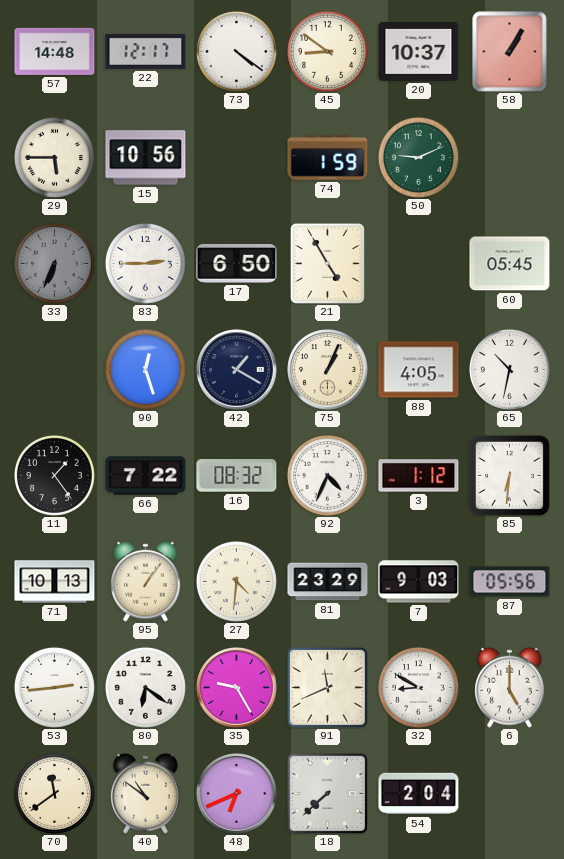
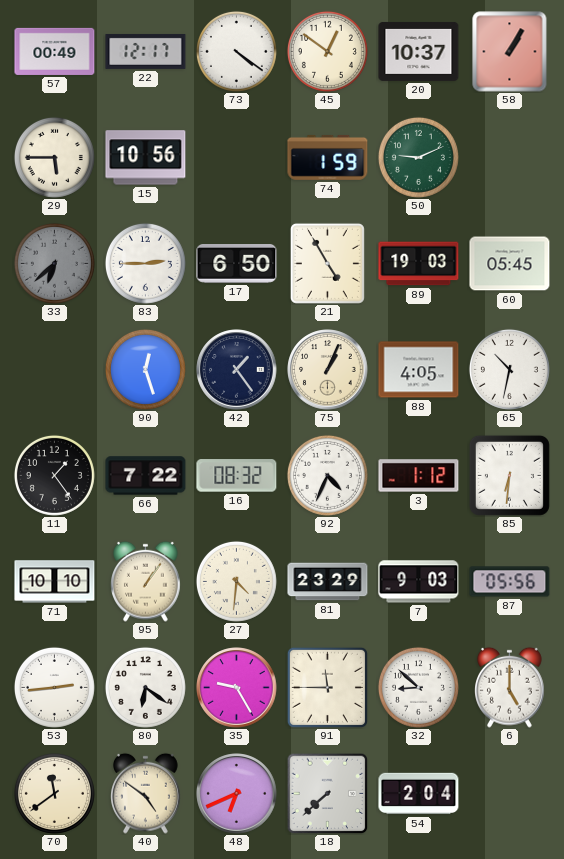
57: 14:48 -> 00:49 (55, 51)
45: 8:51 -> 12:51 (327, 51)
33: 6:34 -> 6:38 (54, 263)
89: none -> 19:03 (419, 264)
42: 1:20 -> 1:24 (237, 370)
71: 10:13 -> 10:10 (55, 582)
91: 11:41 -> 11:45 (327, 687)
32: 8:50 -> 8:52 (418, 687)
40: 10:51 -> 4:51 (146, 793)
